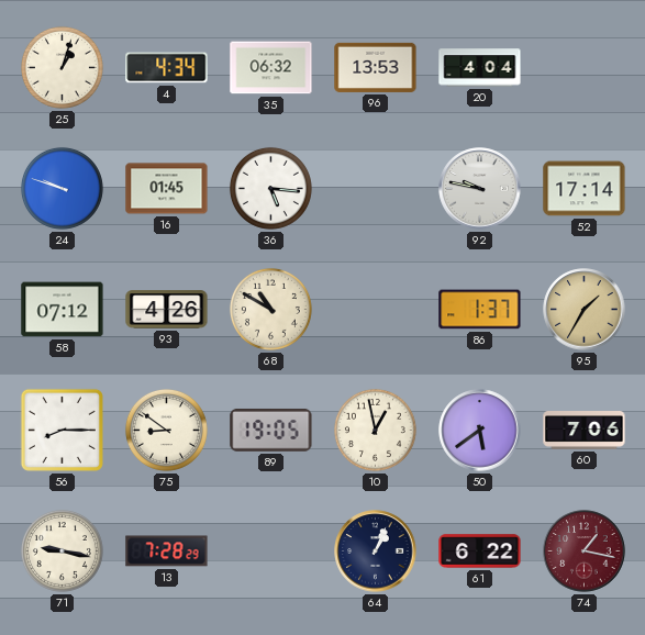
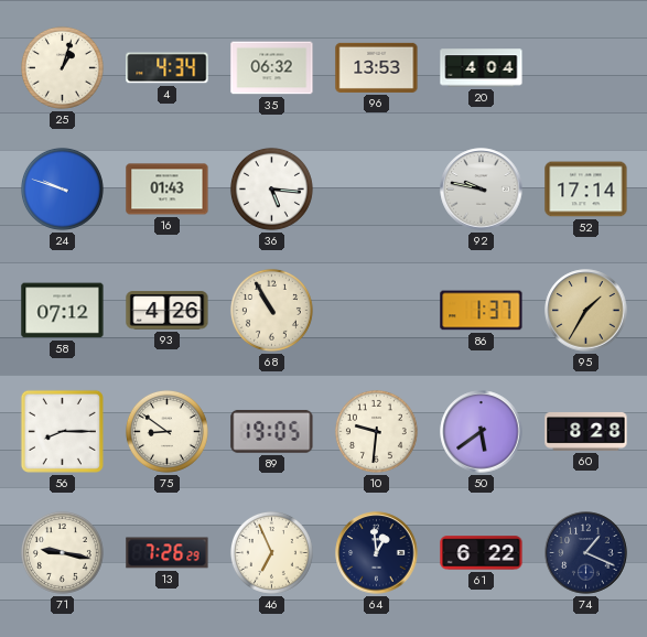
16: 01:45 -> 01:43 (168, 190)
68: 10:50 -> 10:55 (271, 310)
10: 12:58 -> 9:31 (376, 431)
60: 7:06 -> 8:28 (586, 432)
13: 7:28 -> 7:26 (168, 553)
46: none -> 6:56 (271, 552)
64: 1:04 -> 12:59 (377, 553)
74: 1:17 -> 1:19 (586, 553)
74 dial: burgundy -> navy (586, 553)
